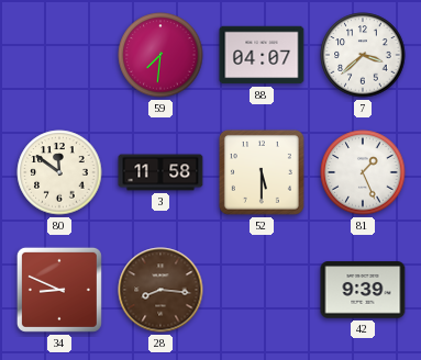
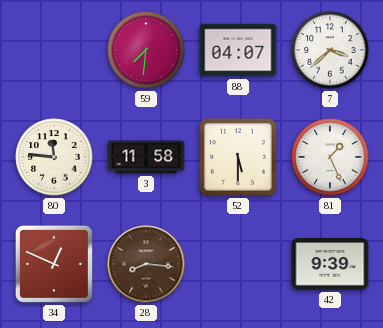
80: 11:51 -> 11:46 (54, 157)
34: 8:49 -> 12:49 (54, 264)
